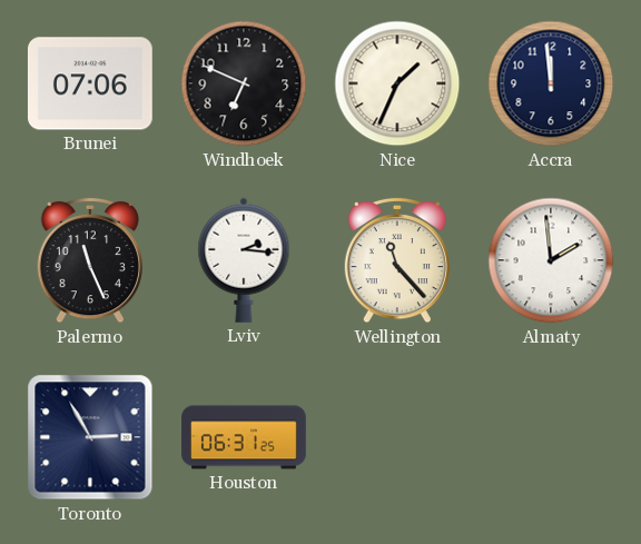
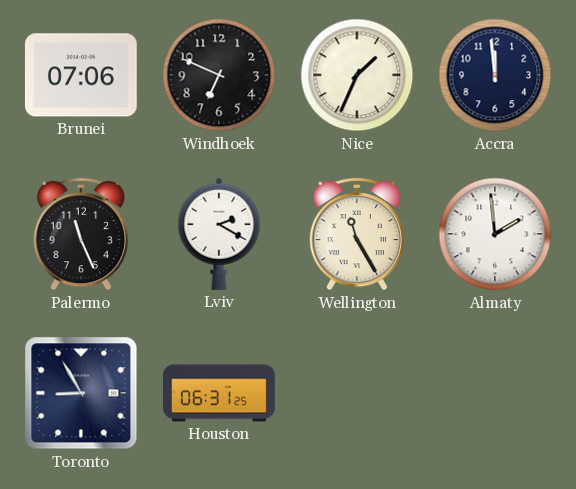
Lviv: 2:16 -> 2:20 (219, 234)
Wellington: 11:23 -> 11:25 (357, 234)
Toronto: 2:55 -> 8:55 (81, 393)
